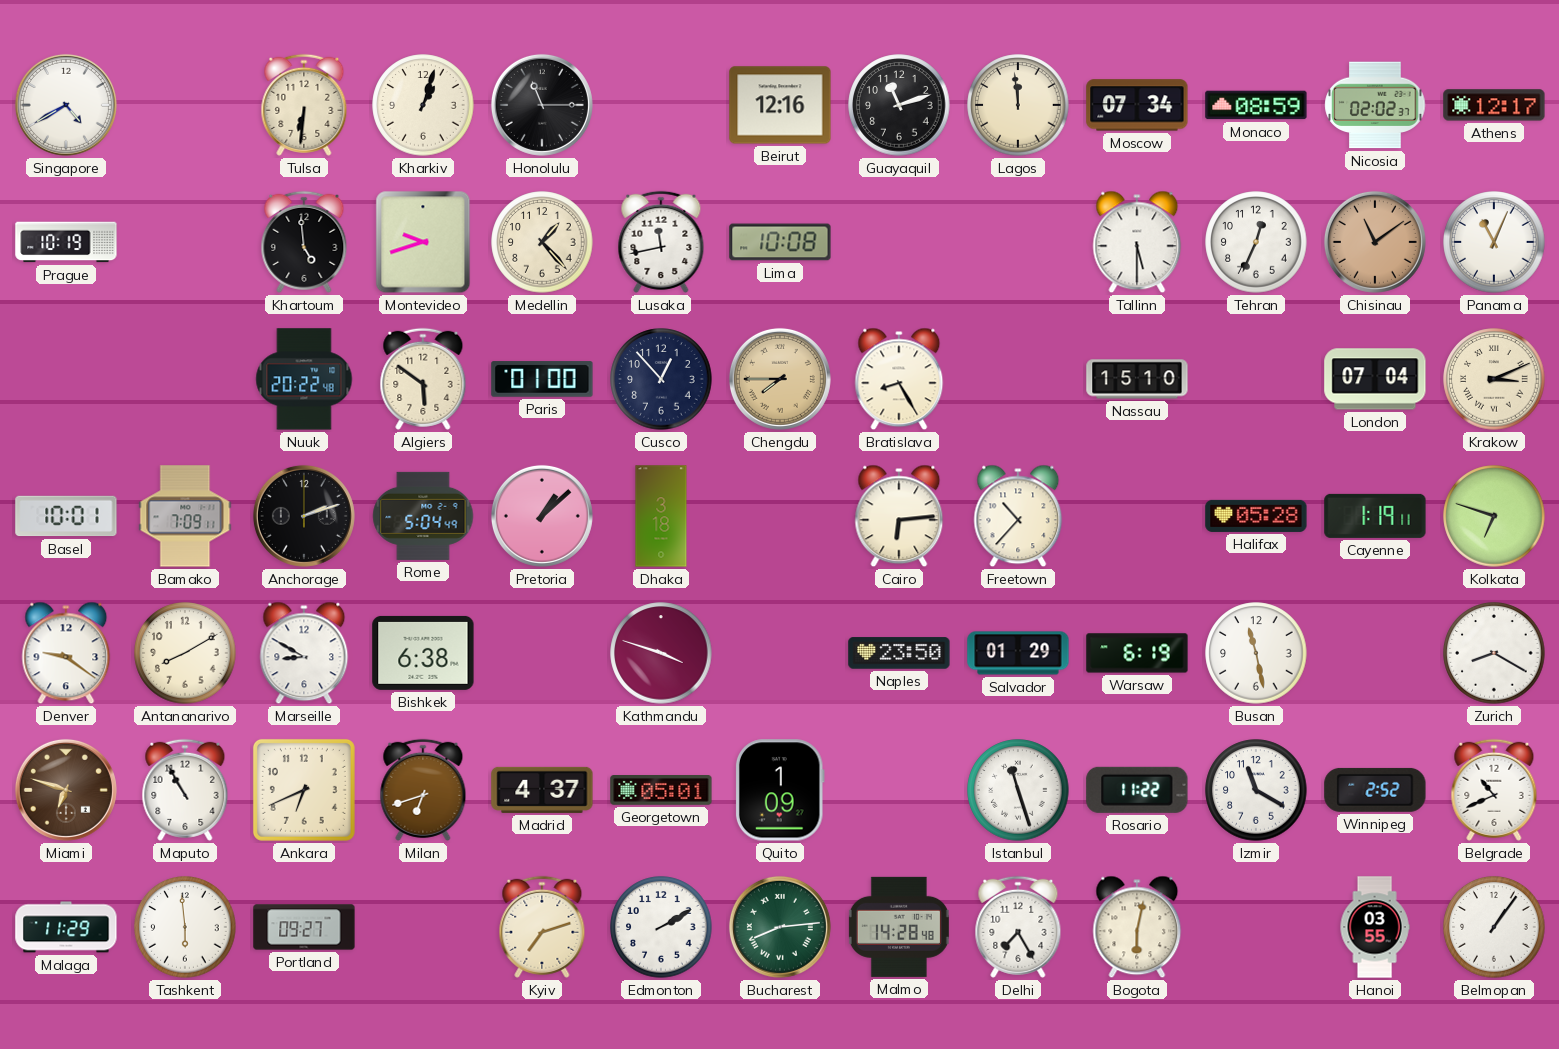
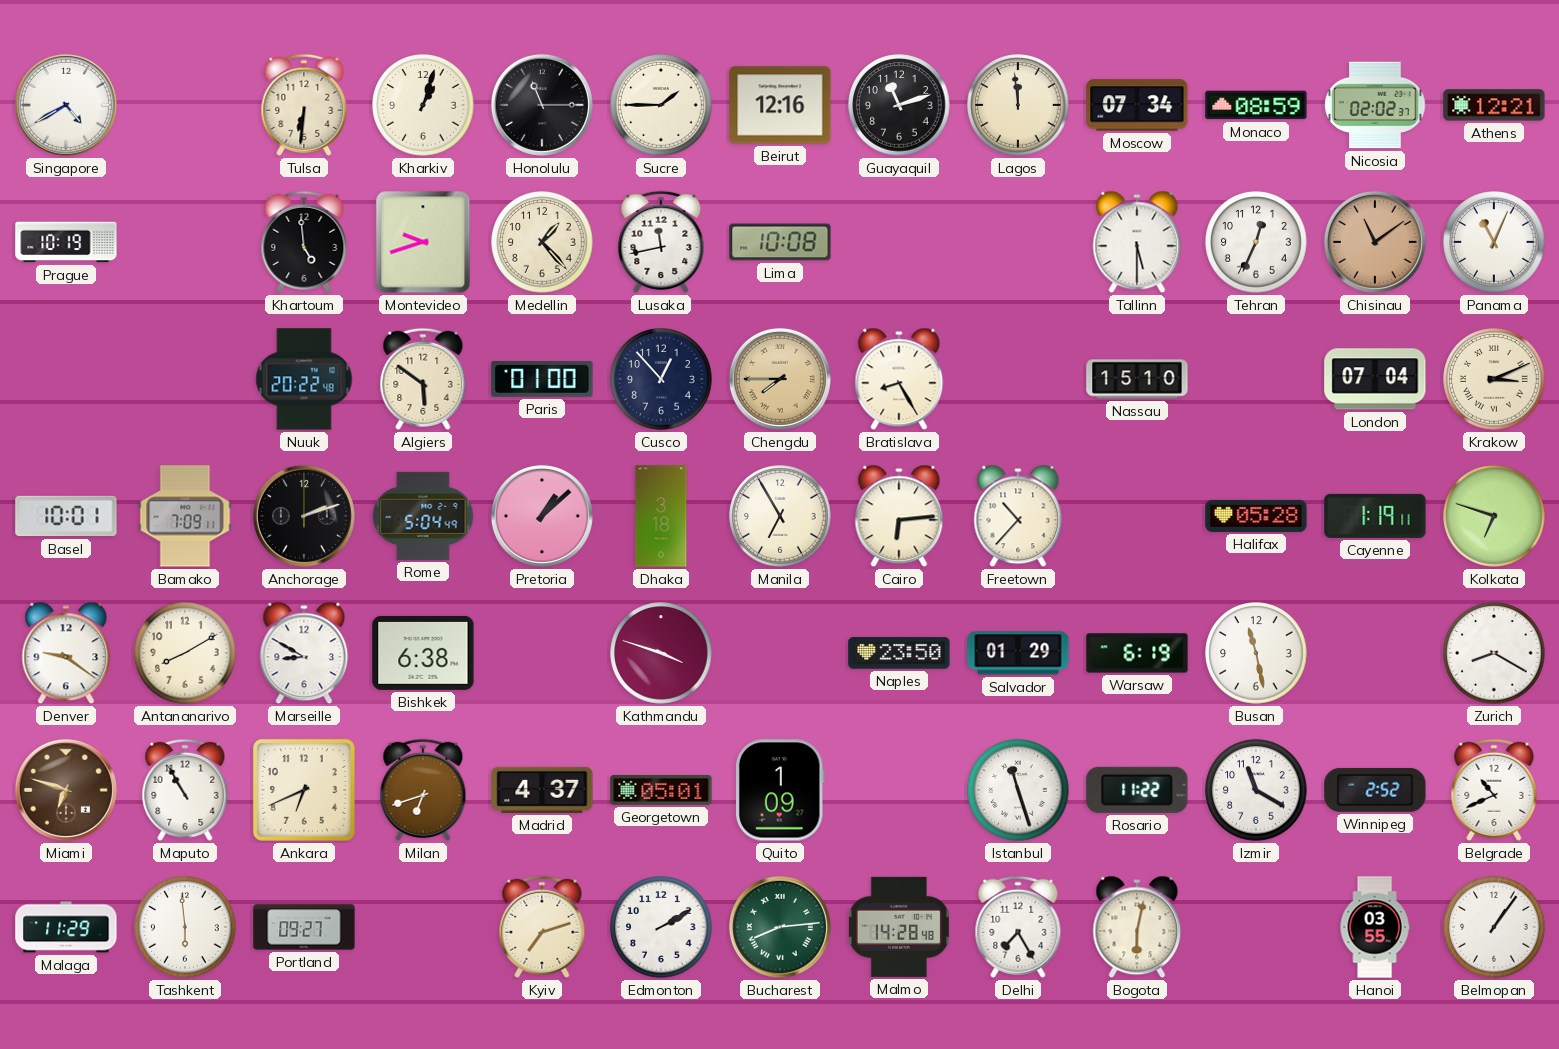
Sucre: none -> 1:45 (661, 105)
Athens: 12:17 -> 12:21 (1494, 105)
Manila: none -> 6:55 (780, 516)
